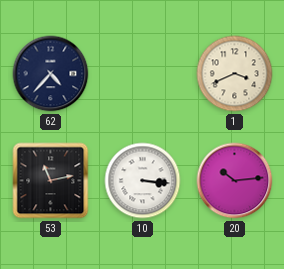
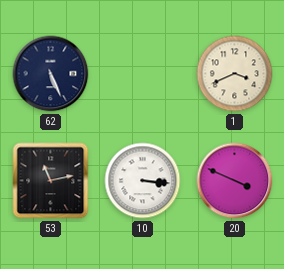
62: 4:37 -> 5:26 (51, 74)
20: 10:14 -> 3:49 (235, 181)
